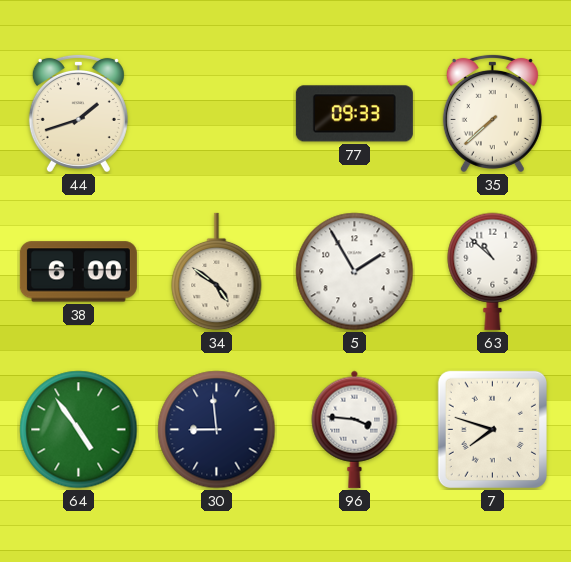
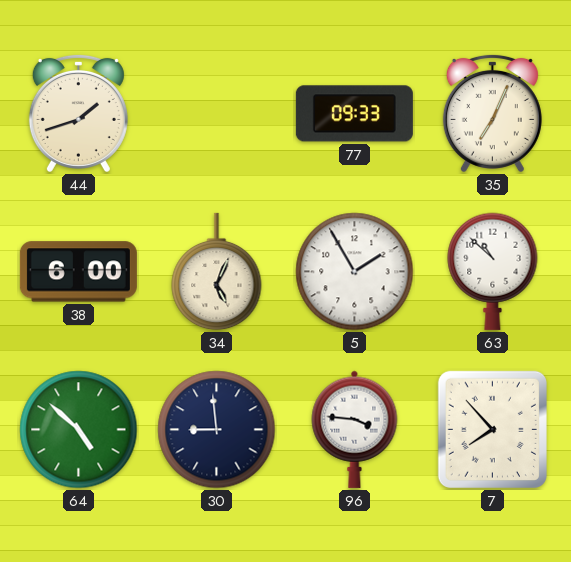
35: 7:38 -> 7:04 (492, 113)
34: 4:51 -> 5:04 (217, 272)
64: 4:54 -> 4:52 (79, 430)
7: 7:48 -> 7:53 (492, 429)
